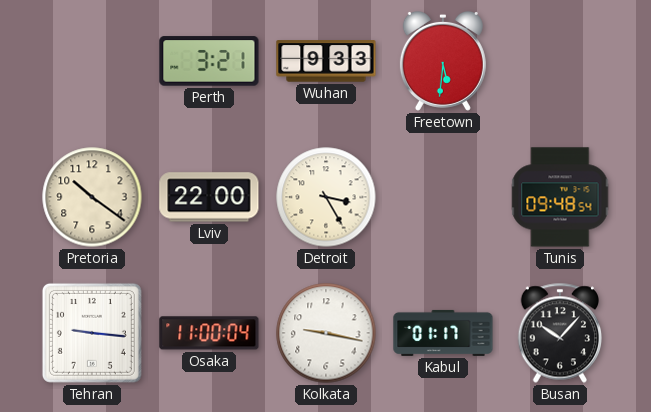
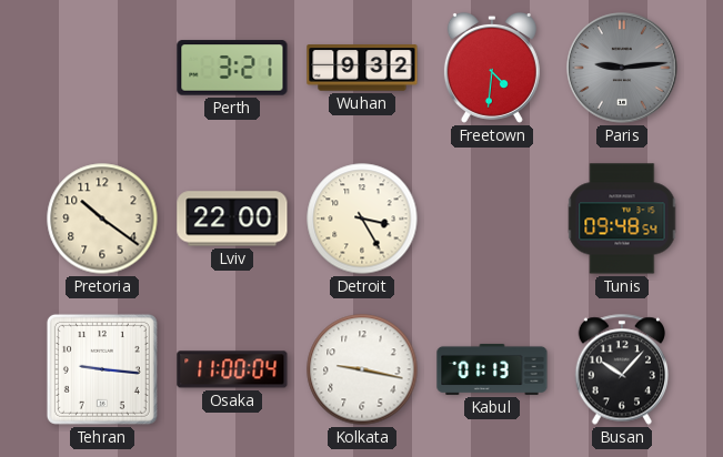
Wuhan: 9:33 -> 9:32 (362, 68)
Freetown: 5:31 -> 4:31 (492, 68)
Paris: none -> 9:14 (622, 68)
Kabul: 01:17 -> 01:13 (492, 369)
